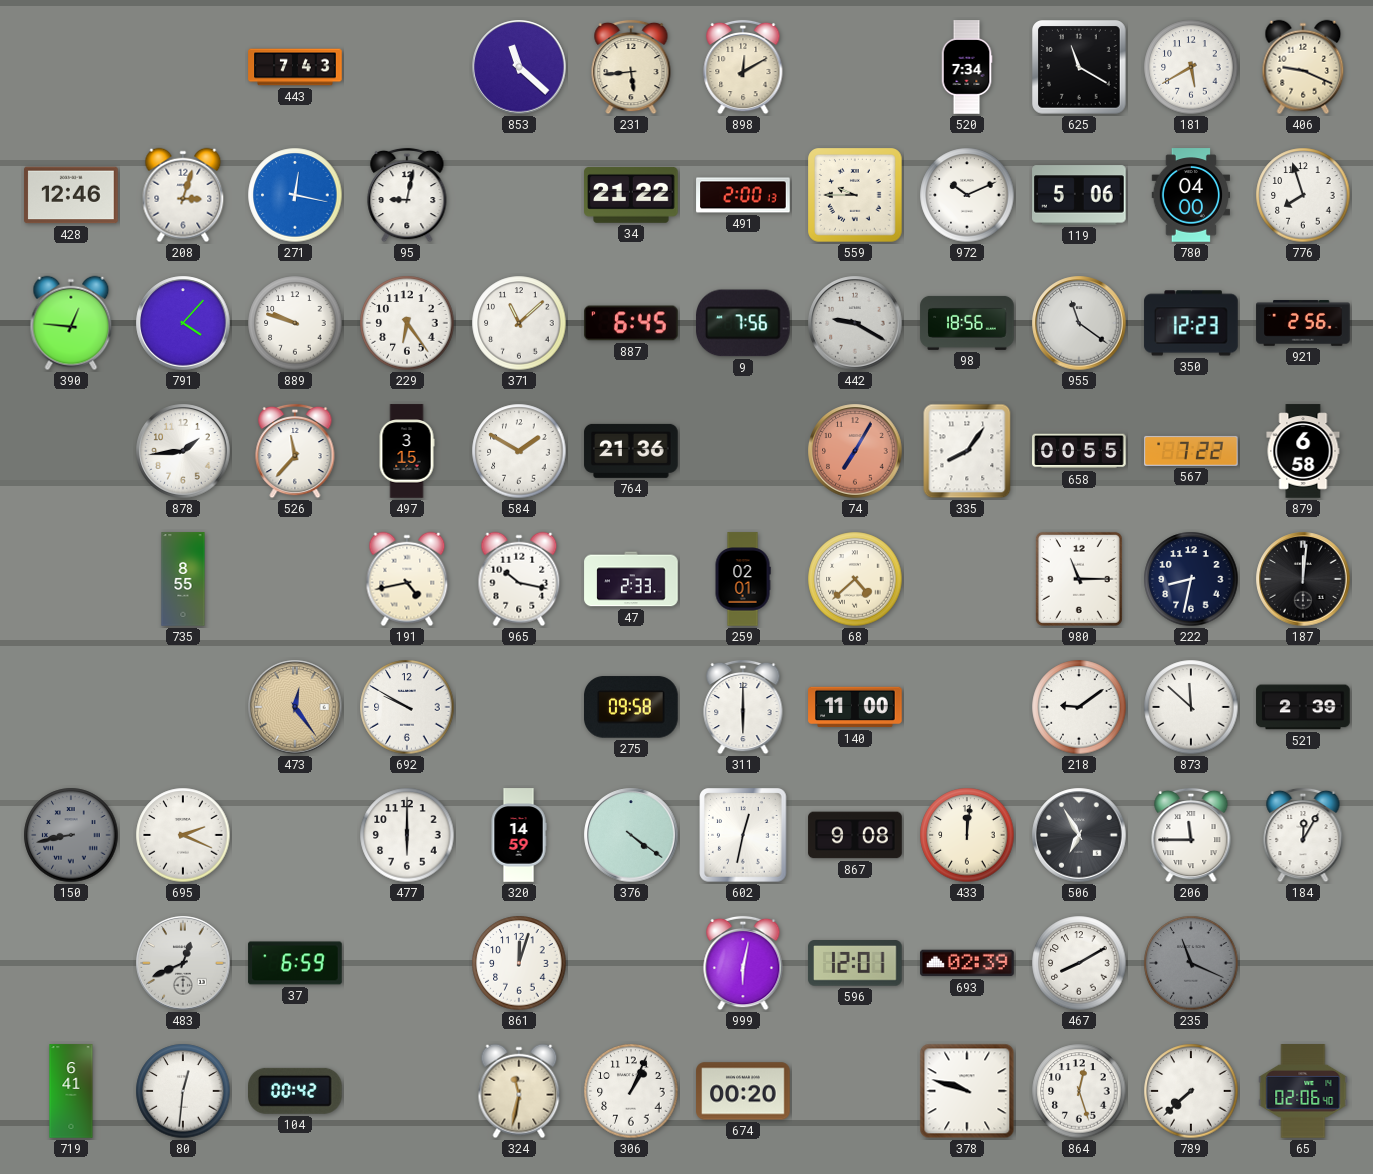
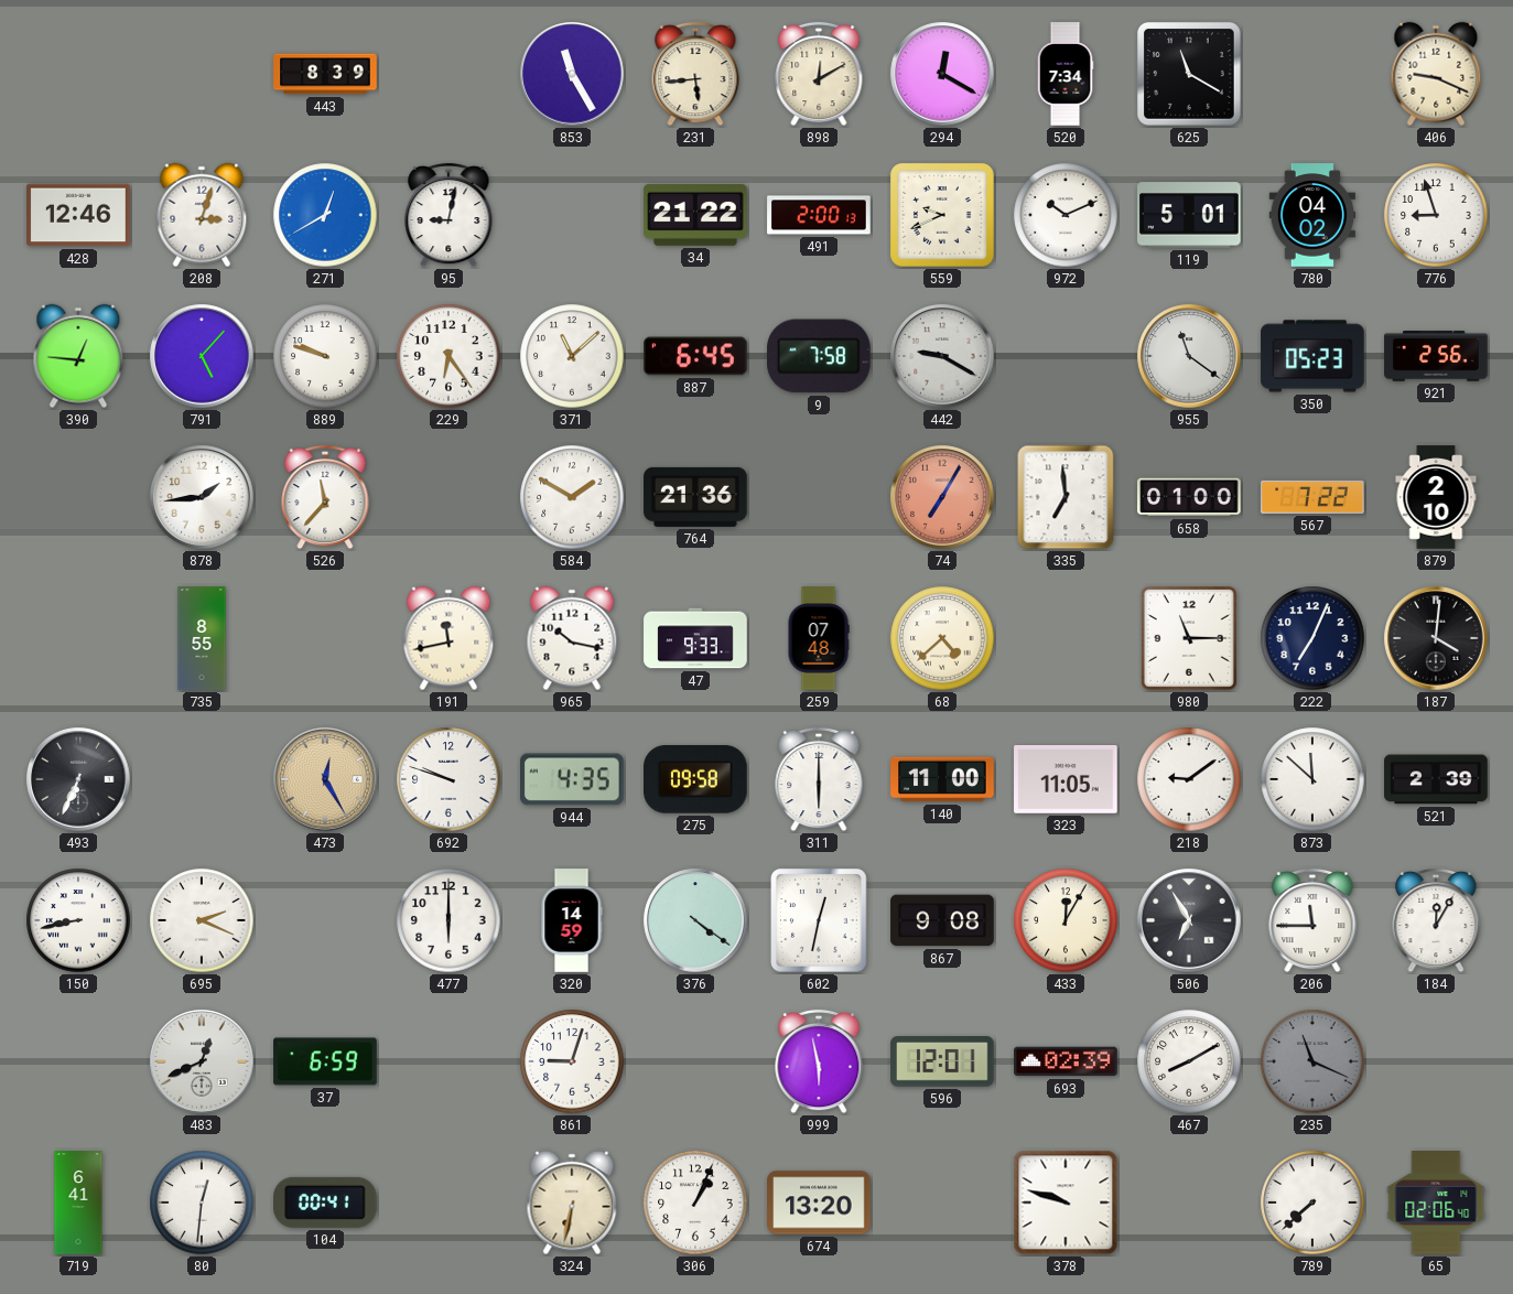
443: 7:43 -> 8:39 (325, 74)
853: 11:22 -> 11:25 (572, 74)
294: none -> 12:20 (942, 74)
181: 5:40 -> none (1191, 67)
271: 12:17 -> 12:40 (325, 215)
559: 9:45 -> 9:41 (943, 216)
119: 5:06 -> 5:01 (1189, 215)
780: 04:00 -> 04:02 (1311, 215)
776: 7:57 -> 8:57 (1436, 215)
791: 4:07 -> 5:07 (202, 356)
9: 7:56 -> 7:58 (820, 356)
98: 18:56 -> none (967, 323)
350: 12:23 -> 05:23 (1312, 356)
497: 3:15 -> none (407, 451)
335: 8:06 -> 6:59 (1066, 497)
658: 00:55 -> 01:00 (1189, 497)
879: 6:58 -> 2:10 (1436, 497)
191: 4:43 -> 11:43 (449, 638)
47: 2:33 -> 9:33 (695, 638)
259: 02:01 -> 07:48 (819, 638)
222: 8:32 -> 7:04 (1312, 638)
187: 12:01 -> 4:01 (1436, 638)
493: none -> 6:34 (78, 779)
473: 12:24 -> 12:25 (325, 779)
692: 9:50 -> 9:48 (449, 779)
944: none -> 4:35 (573, 779)
323: none -> 11:05 (1066, 780)
150 dial: grey -> white (78, 920)
433: 12:01 -> 12:05 (1066, 920)
861: 12:03 -> 9:03 (572, 1061)
999: 6:02 -> 5:58 (819, 1061)
104: 00:42 -> 00:41 (326, 1203)
324: 11:32 -> 6:32 (572, 1203)
674: 00:20 -> 13:20 (819, 1203)
864: 12:27 -> none (1079, 1091)
